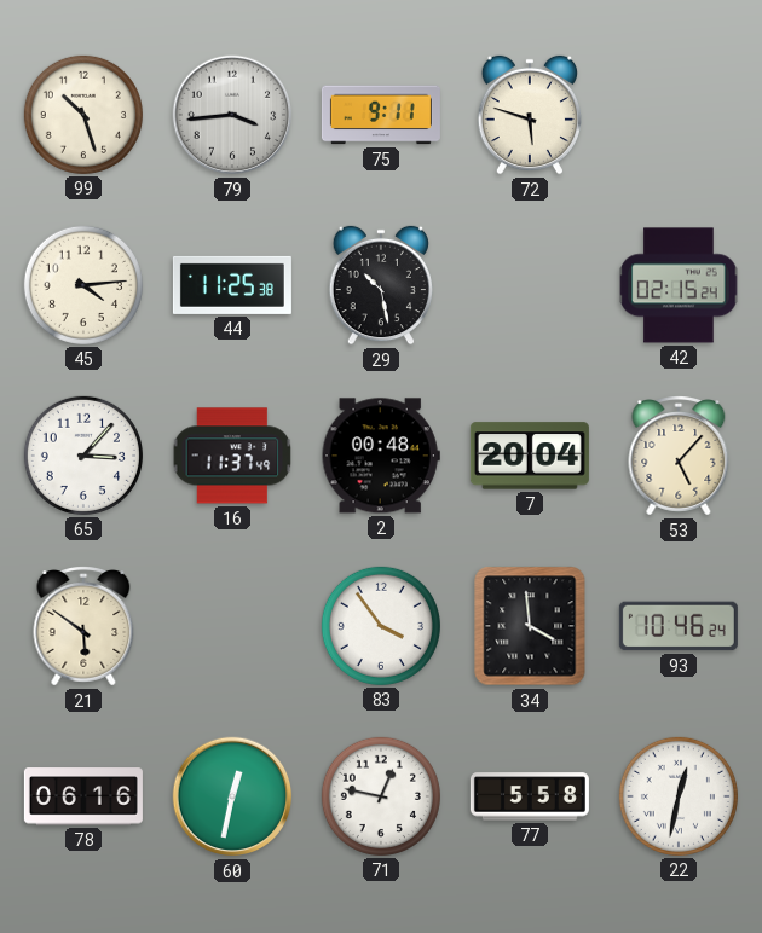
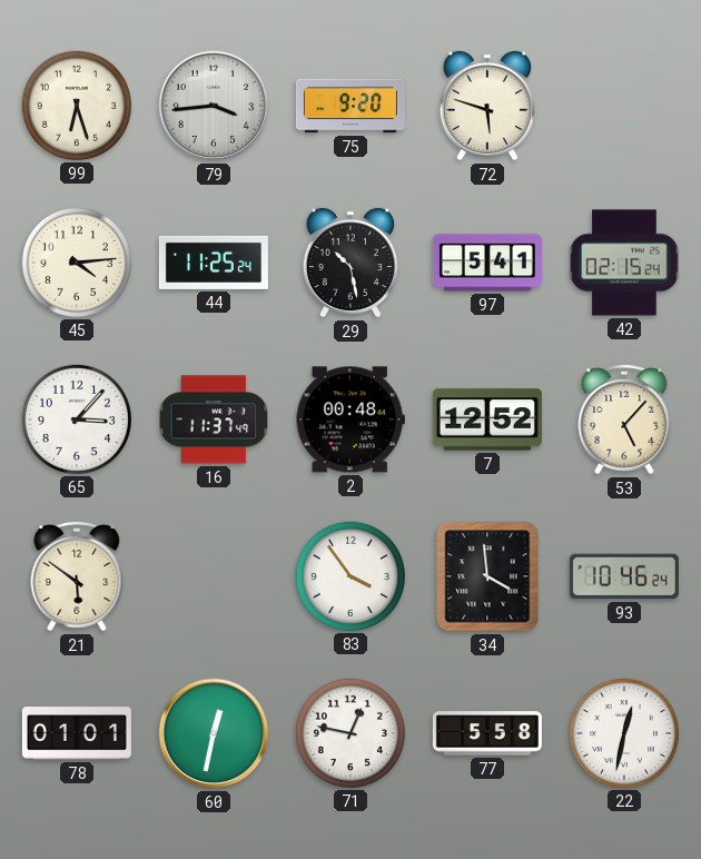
99: 10:27 -> 6:27 (77, 106)
75: 9:11 -> 9:20 (350, 106)
44: 11:25:38 -> 11:25:24 (214, 263)
97: none -> 5:41 (487, 263)
7: 20:04 -> 12:52 (487, 419)
78: 06:16 -> 01:01 (77, 733)
